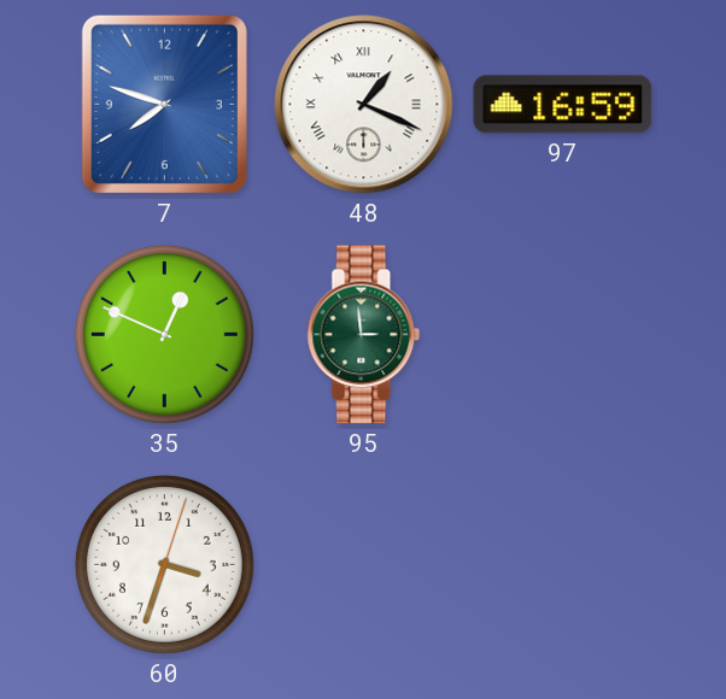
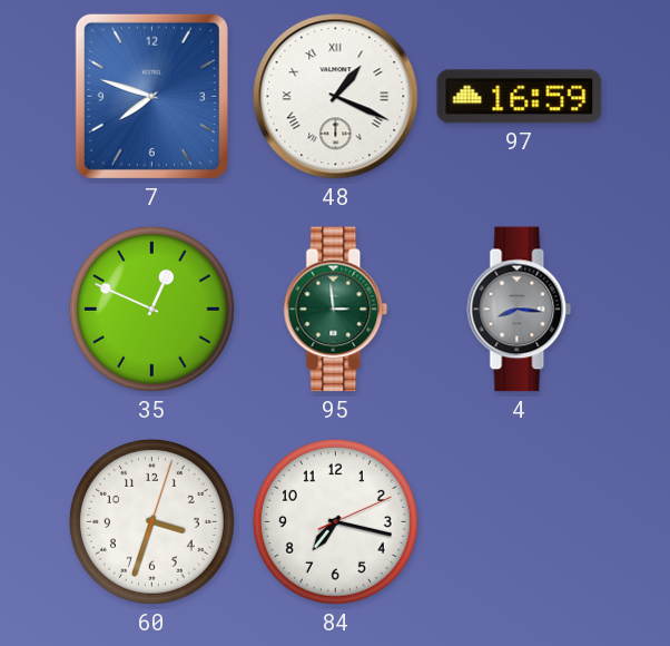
4: none -> 8:16 (520, 310)
84: none -> 7:17 (335, 521)
